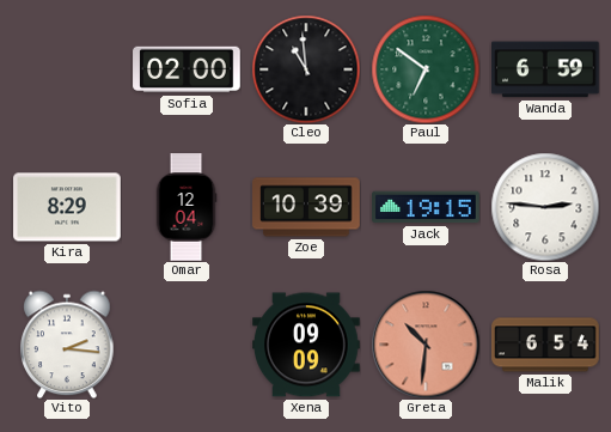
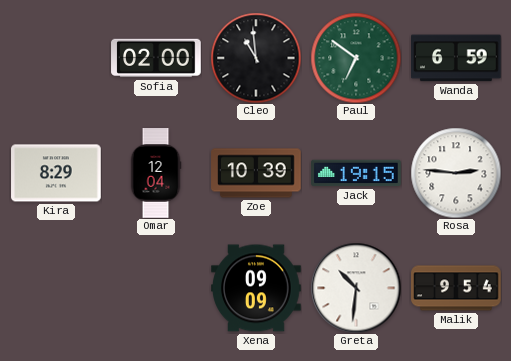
Vito: 2:16 -> none (67, 345)
Greta dial: salmon -> white (356, 288)
Malik: 6:54 -> 9:54 (456, 288)
